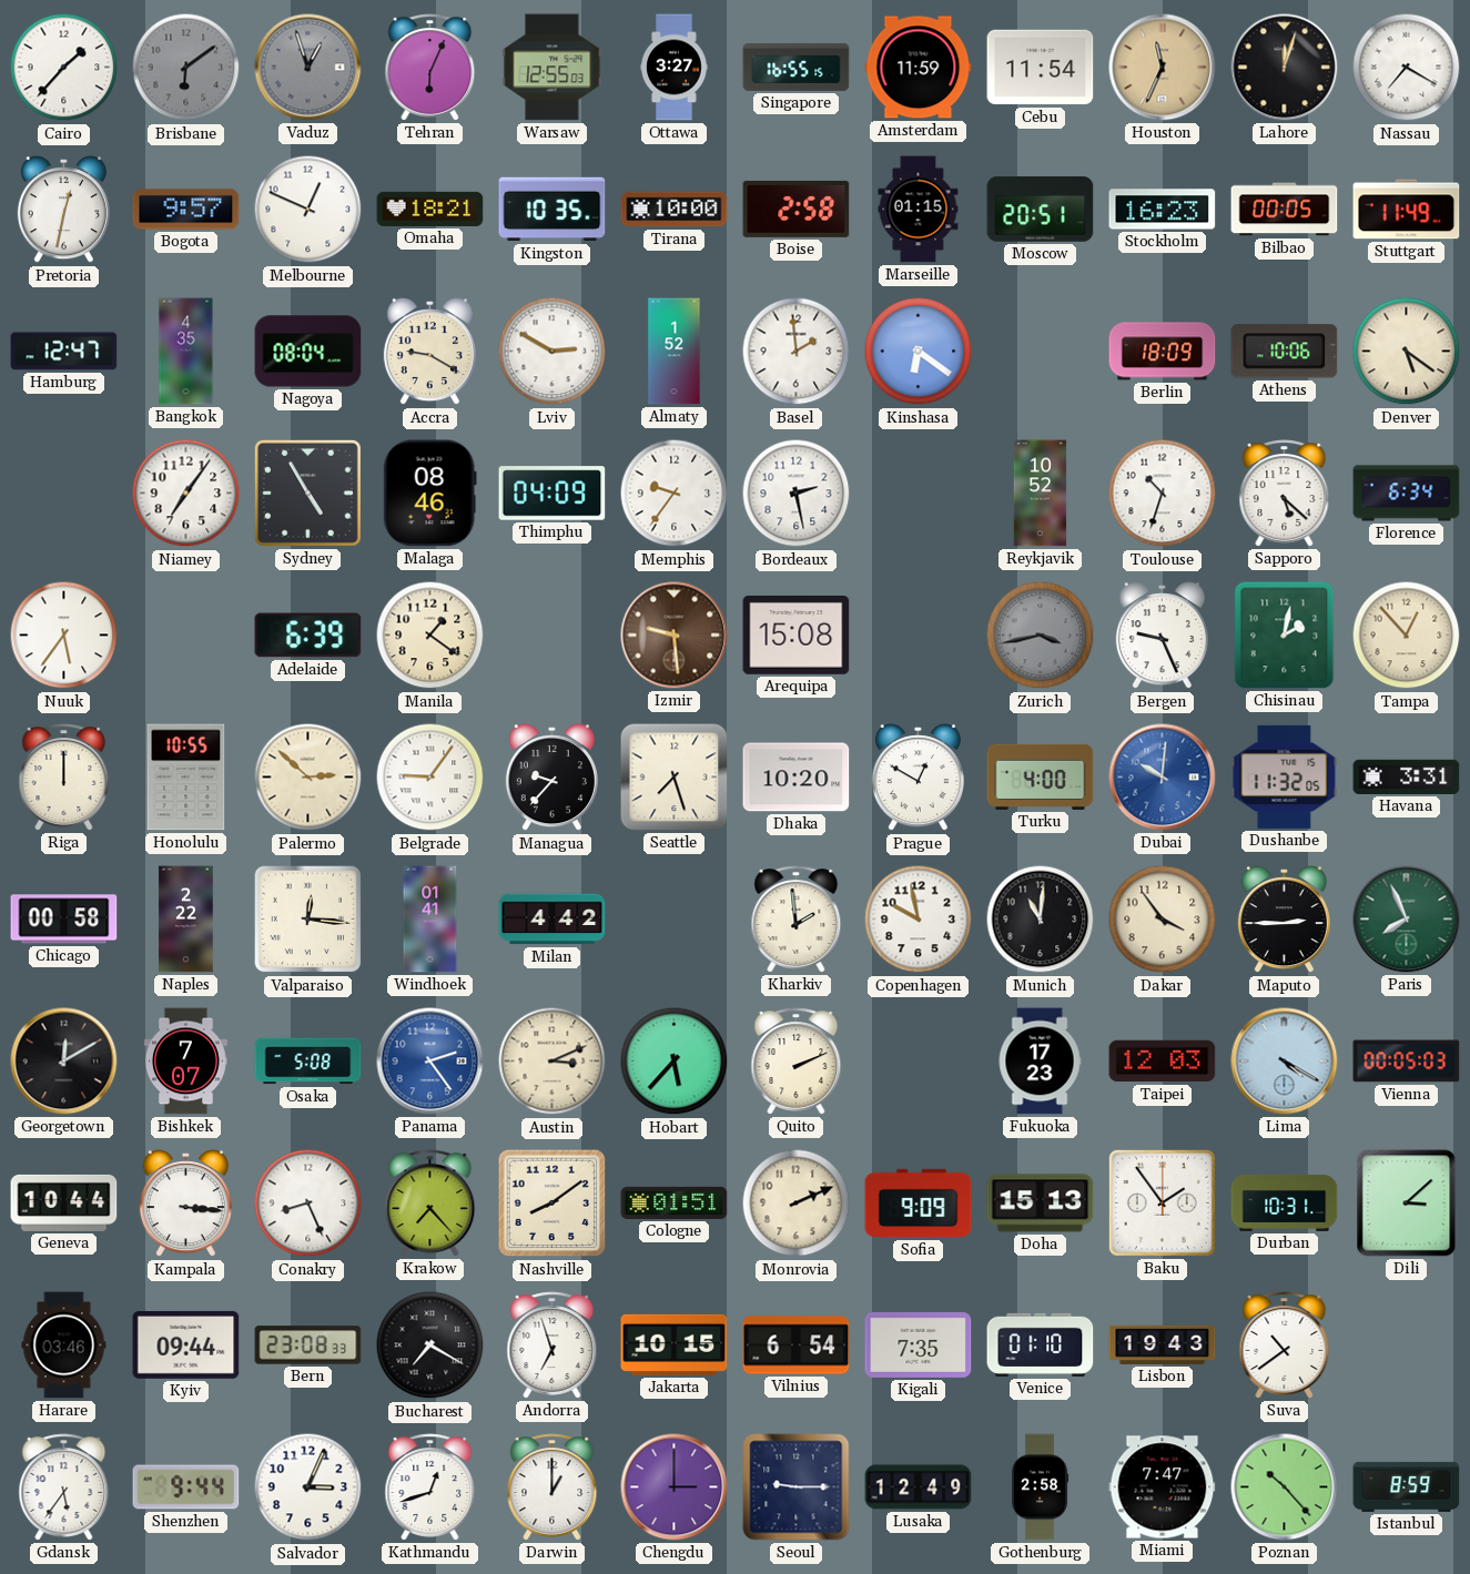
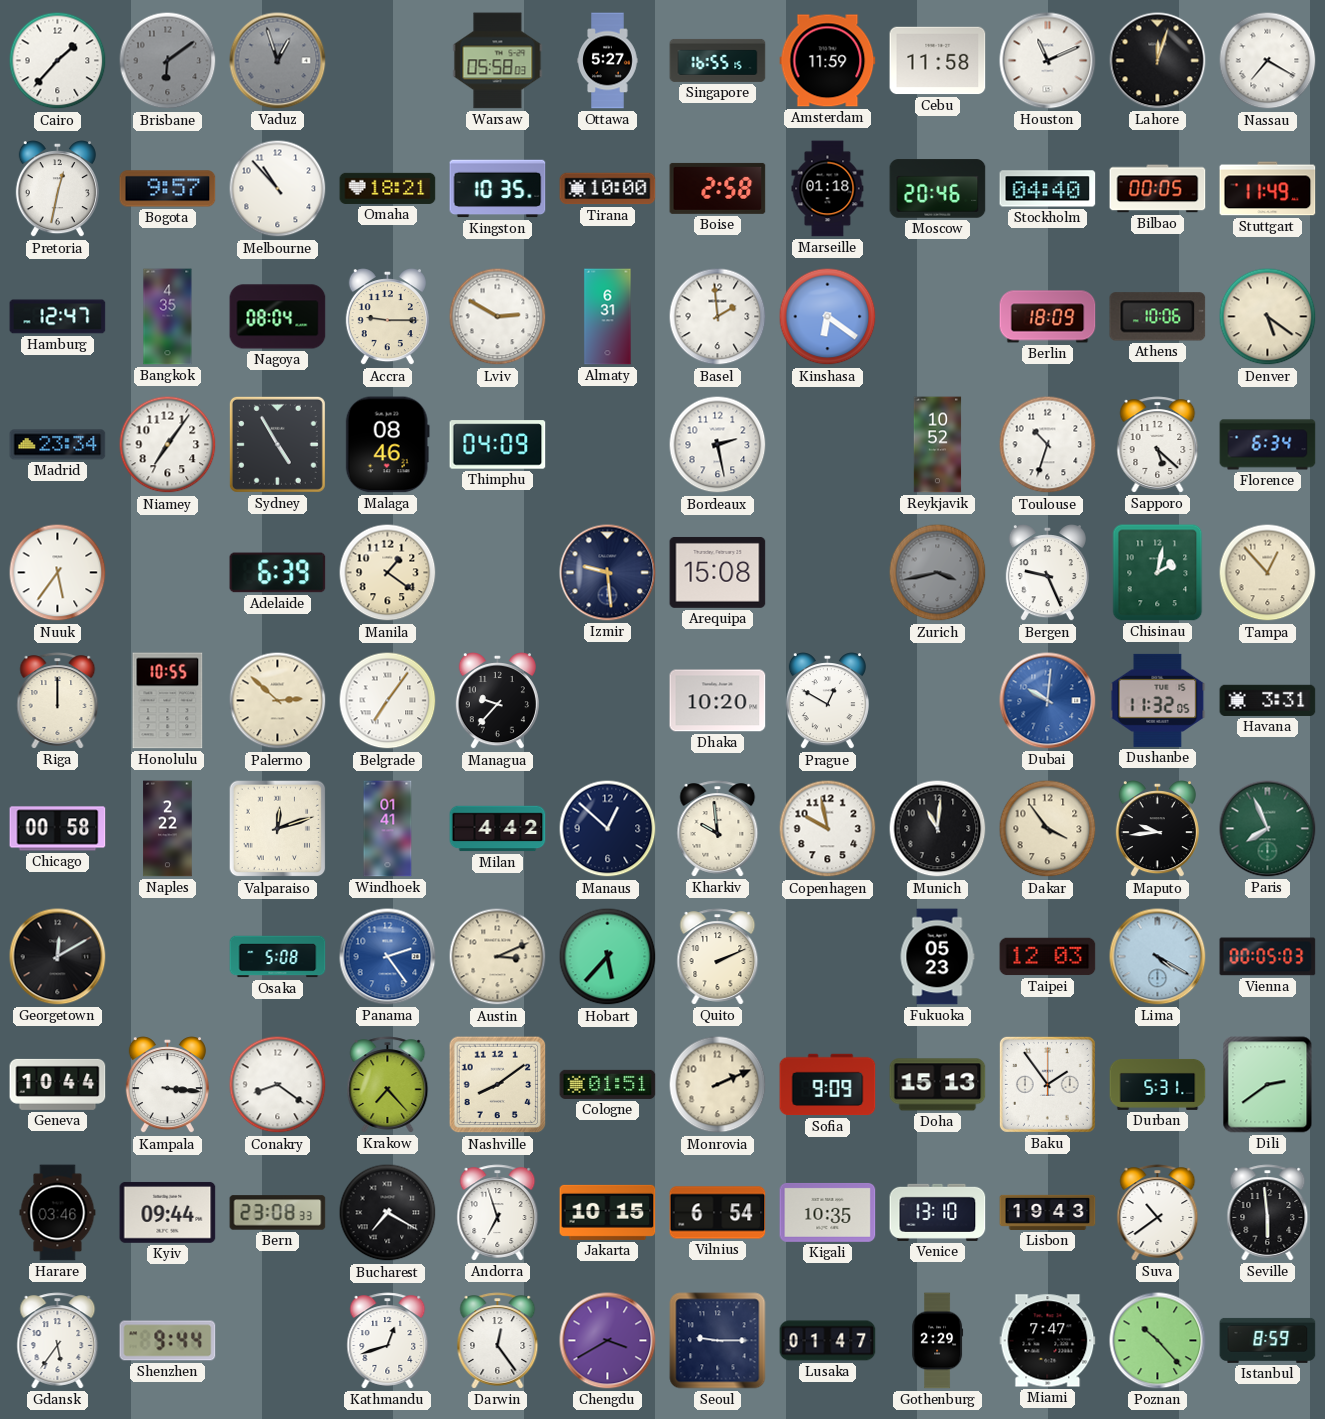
Tehran: 6:04 -> none (430, 68)
Warsaw: 12:55 -> 05:58 (498, 61)
Ottawa: 3:27 -> 5:27 (608, 61)
Cebu: 11:54 -> 11:58 (938, 61)
Houston: 11:34 -> 11:11 (1048, 61)
Houston dial: champagne -> white (1048, 61)
Melbourne: 12:49 -> 10:53 (278, 189)
Marseille: 01:15 -> 01:18 (828, 189)
Moscow: 20:51 -> 20:46 (938, 189)
Stockholm: 16:23 -> 04:40 (1048, 189)
Accra: 9:20 -> 9:15 (387, 317)
Almaty: 1:52 -> 6:31 (608, 317)
Madrid: none -> 23:34 (58, 445)
Memphis: 9:36 -> none (675, 494)
Izmir dial: brown -> navy (608, 573)
Belgrade: 9:06 -> 7:06 (388, 701)
Seattle: 7:27 -> none (675, 778)
Turku: 4:00 -> none (1041, 776)
Valparaiso: 12:16 -> 12:12 (278, 829)
Manaus: none -> 12:52 (608, 829)
Kharkiv: 1:59 -> 9:59 (718, 829)
Maputo: 2:45 -> 9:44 (1157, 829)
Bishkek: 7:07 -> none (185, 1062)
Fukuoka: 17:23 -> 05:23 (937, 957)
Conakry: 8:26 -> 8:21 (278, 1085)
Durban: 10:31 -> 5:31 (1158, 1084)
Dili: 3:08 -> 2:39 (1268, 1085)
Kigali: 7:35 -> 10:35 (828, 1212)
Venice: 01:10 -> 13:10 (938, 1212)
Seville: none -> 5:59 (1268, 1213)
Salvador: 3:04 -> none (308, 1487)
Darwin: 1:00 -> 12:24 (498, 1341)
Chengdu: 3:00 -> 3:40 (608, 1341)
Lusaka: 12:49 -> 01:47 (828, 1341)
Gothenburg: 2:58 -> 2:29 (938, 1341)
